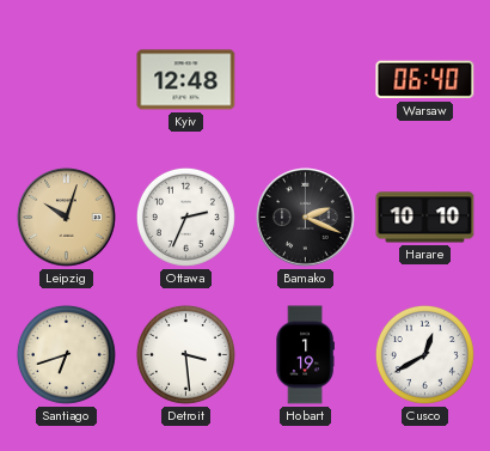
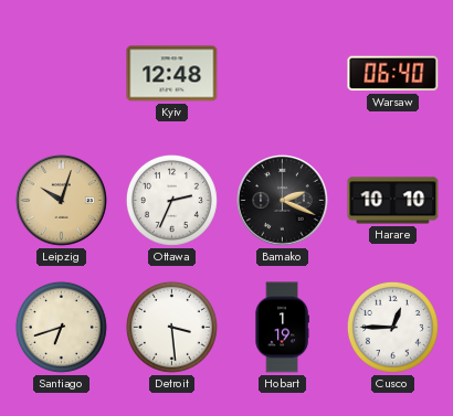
Cusco: 12:40 -> 12:45 (392, 327)
